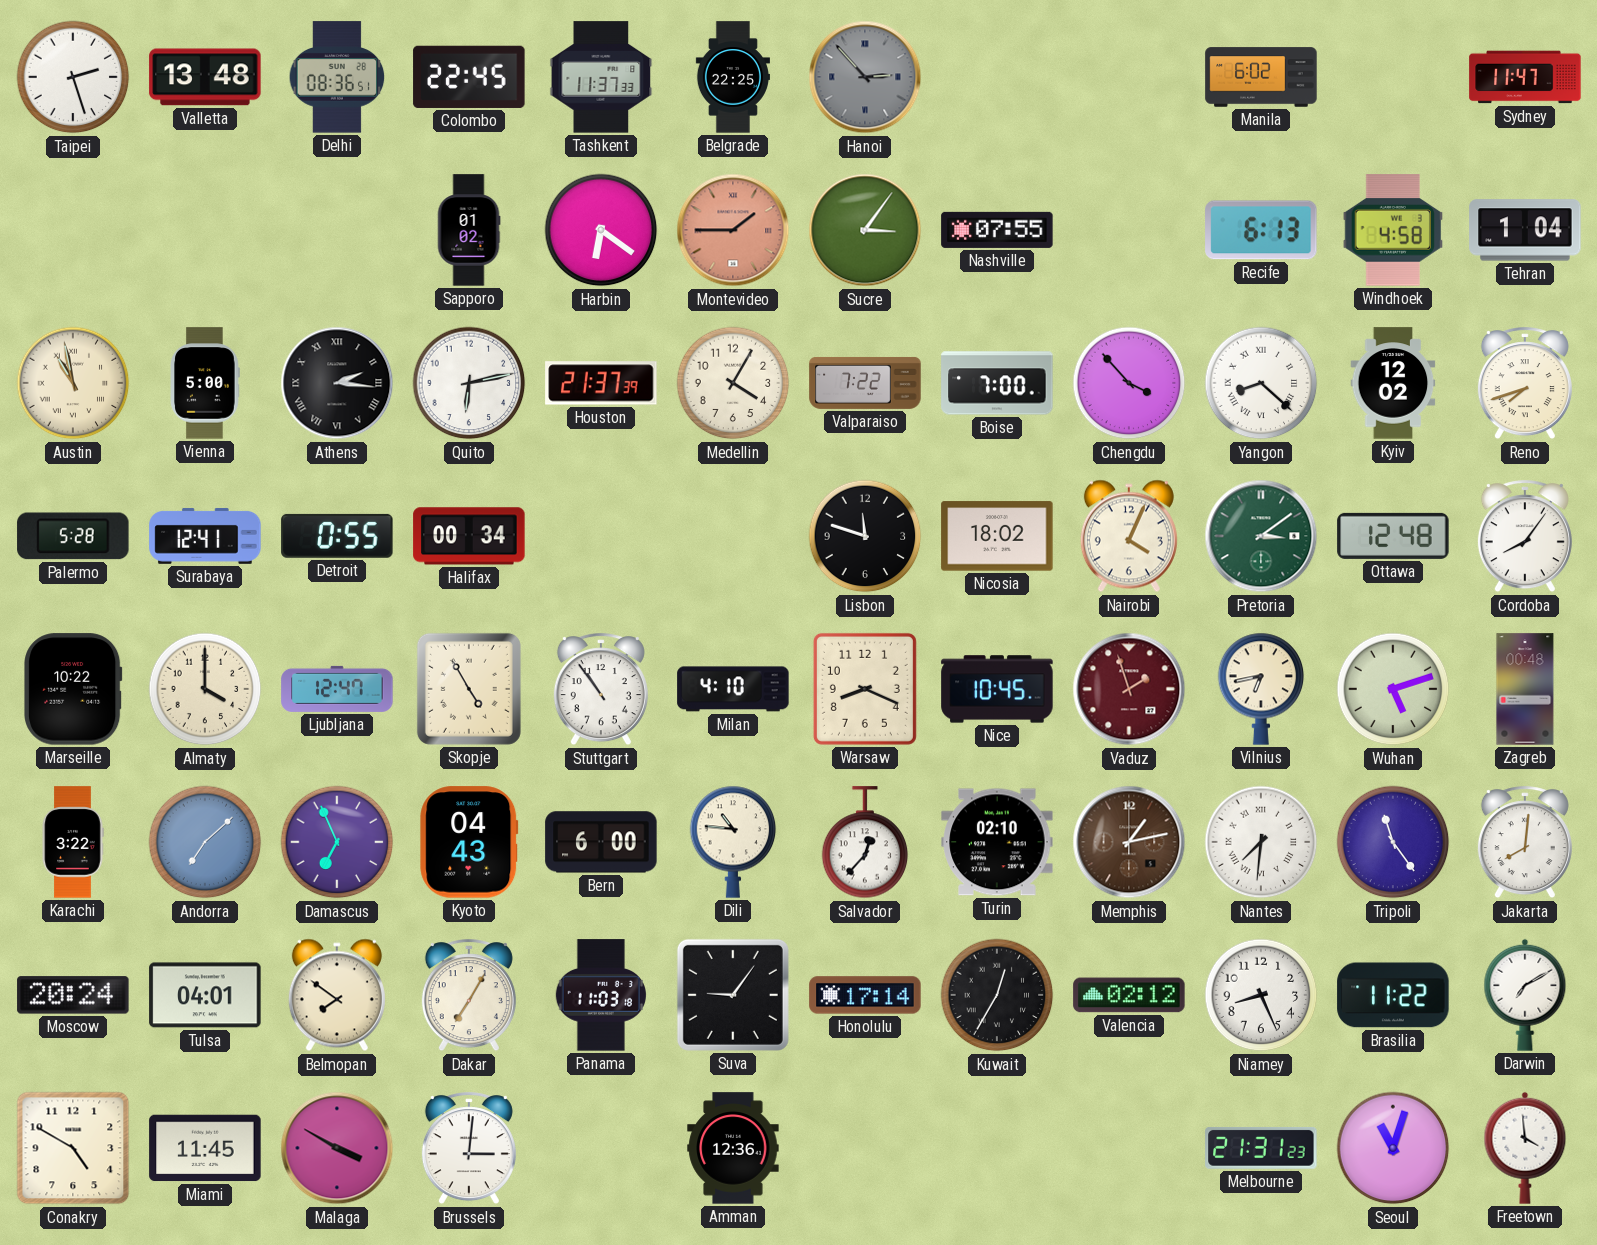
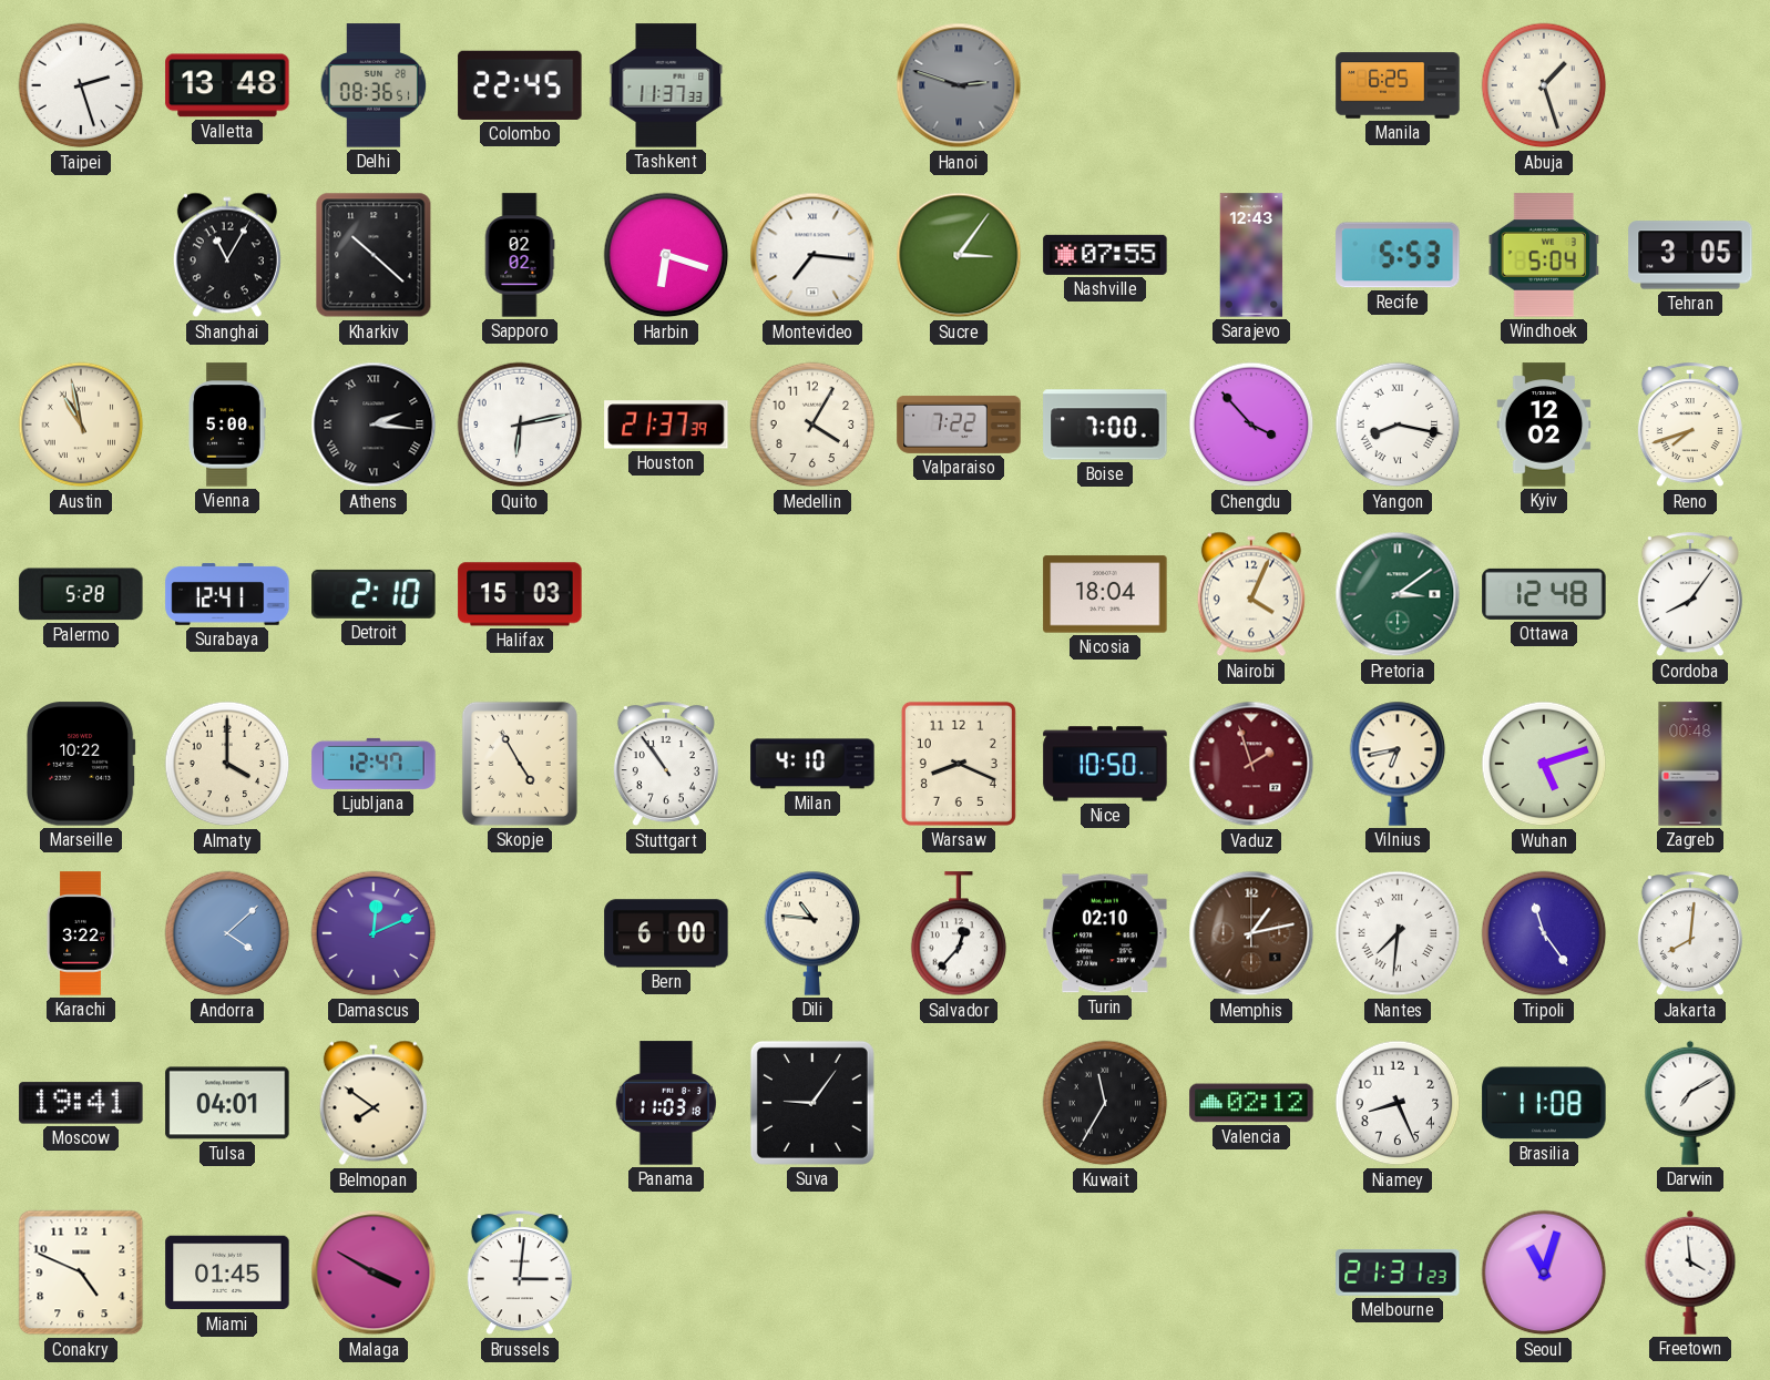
Belgrade: 22:25 -> none (733, 77)
Hanoi: 2:53 -> 2:48 (959, 85)
Manila: 6:02 -> 6:25 (1398, 85)
Abuja: none -> 1:27 (1544, 85)
Sydney: 11:47 -> none (1525, 77)
Shanghai: none -> 11:05 (227, 255)
Kharkiv: none -> 10:22 (374, 255)
Sapporo: 01:02 -> 02:02 (520, 255)
Harbin: 6:21 -> 6:18 (666, 255)
Montevideo: 1:45 -> 7:16 (812, 255)
Montevideo dial: salmon -> white (812, 255)
Sarajevo: none -> 12:43 (1251, 255)
Recife: 6:13 -> 5:53 (1398, 255)
Windhoek: 4:58 -> 5:04 (1544, 255)
Tehran: 1:04 -> 3:05 (1690, 255)
Yangon: 8:22 -> 8:17 (1398, 425)
Detroit: 0:55 -> 2:10 (374, 594)
Halifax: 00:34 -> 15:03 (520, 594)
Lisbon: 11:48 -> none (865, 536)
Nicosia: 18:02 -> 18:04 (1105, 594)
Nice: 10:45 -> 10:50 (1105, 764)
Andorra: 7:08 -> 4:08 (227, 933)
Damascus: 6:56 -> 12:11 (374, 933)
Kyoto: 04:43 -> none (469, 842)
Moscow: 20:24 -> 19:41 (81, 1103)
Dakar: 7:05 -> none (469, 996)
Honolulu: 17:14 -> none (865, 995)
Kuwait: 12:35 -> 11:35 (1105, 1103)
Brasilia: 11:22 -> 11:08 (1544, 1103)
Conakry: 4:50 -> 4:49 (81, 1272)
Miami: 11:45 -> 01:45 (227, 1272)
Amman: 12:36 -> none (733, 1148)
